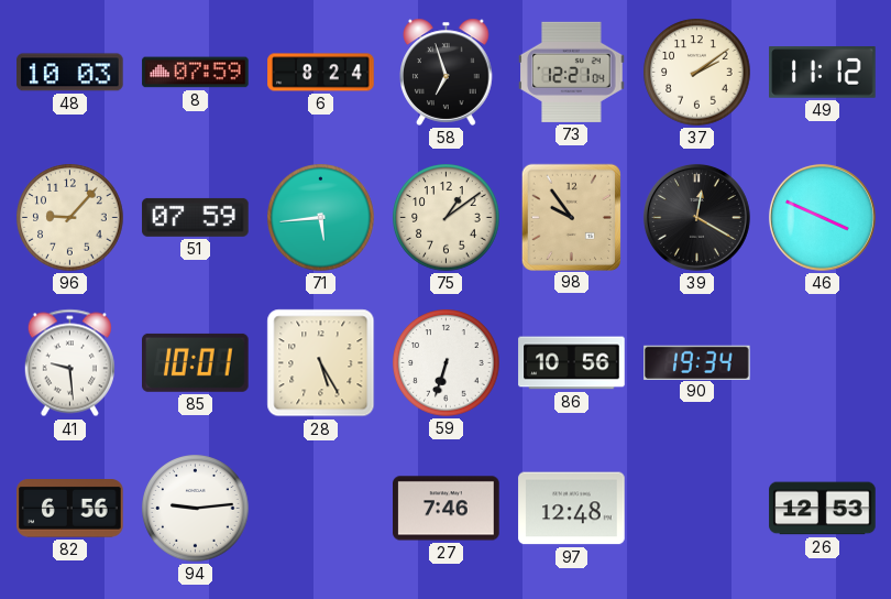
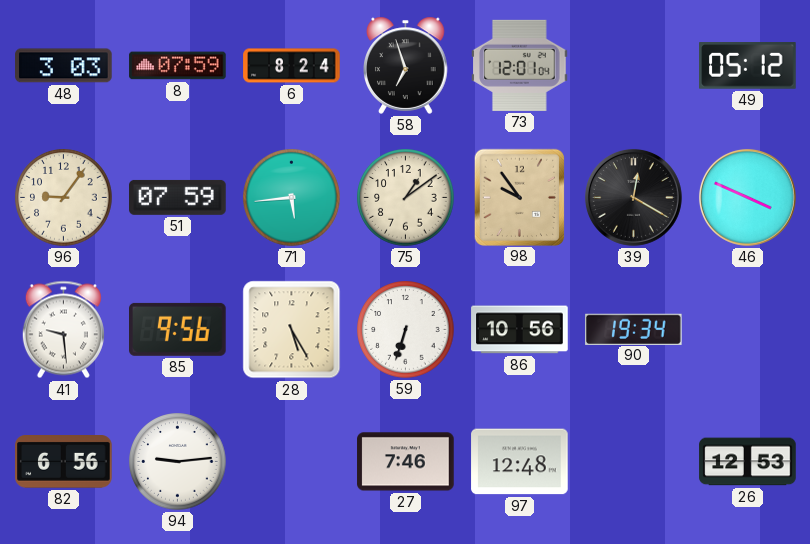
48: 10:03 -> 3:03 (64, 66)
73: 12:21 -> 12:01 (520, 65)
37: 2:09 -> none (697, 73)
49: 11:12 -> 05:12 (748, 66)
96: 9:07 -> 9:06 (64, 198)
85: 10:01 -> 9:56 (178, 329)
